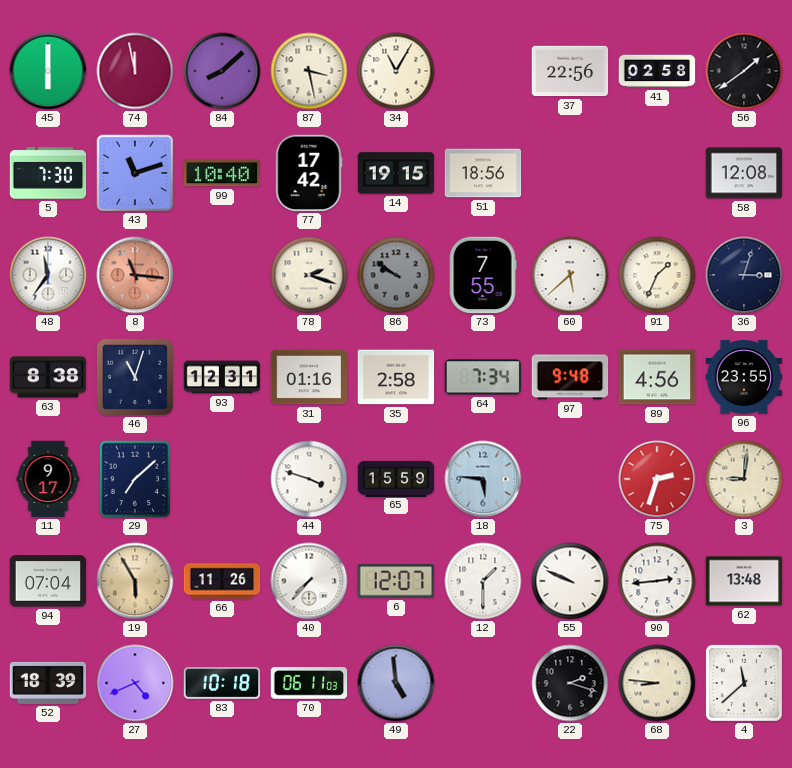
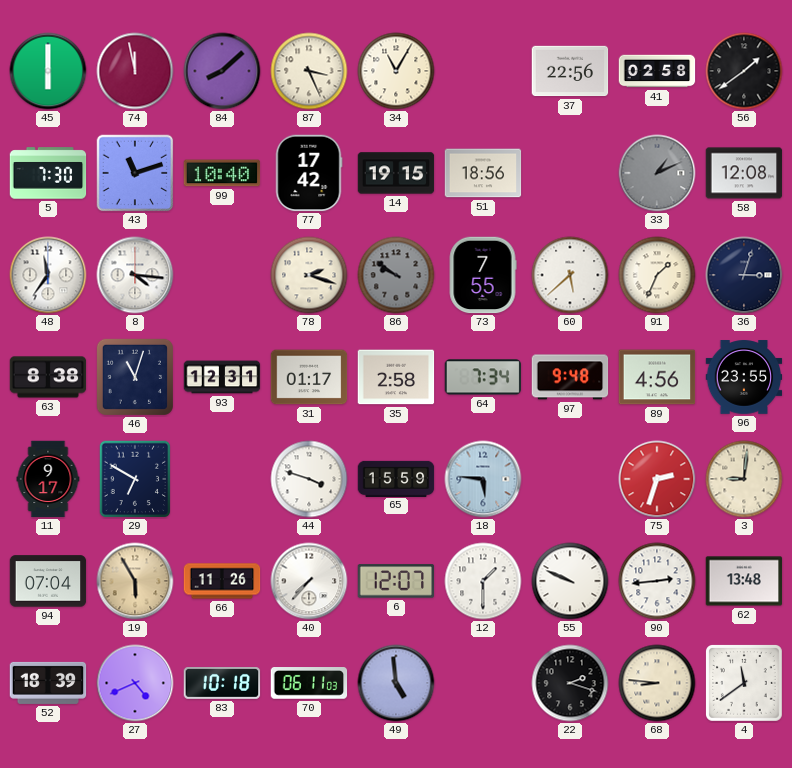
87: 3:28 -> 3:26 (309, 71)
33: none -> 1:11 (657, 173)
8: 11:16 -> 4:16 (135, 275)
8 dial: salmon -> white (135, 275)
31: 01:16 -> 01:17 (309, 377)
29: 7:08 -> 6:50 (135, 479)
4: 11:38 -> 11:39 (745, 684)
